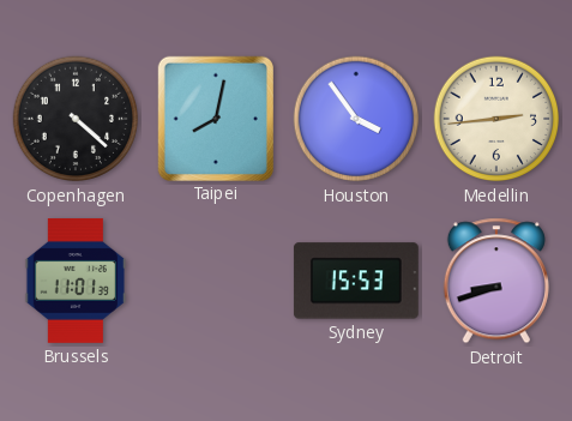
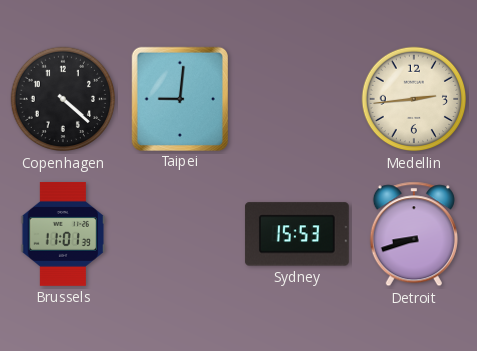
Taipei: 8:02 -> 9:01 (180, 98)
Houston: 3:54 -> none (356, 119)
